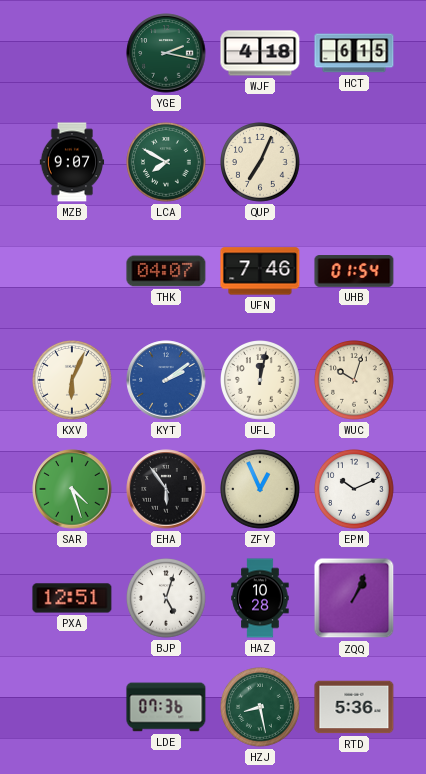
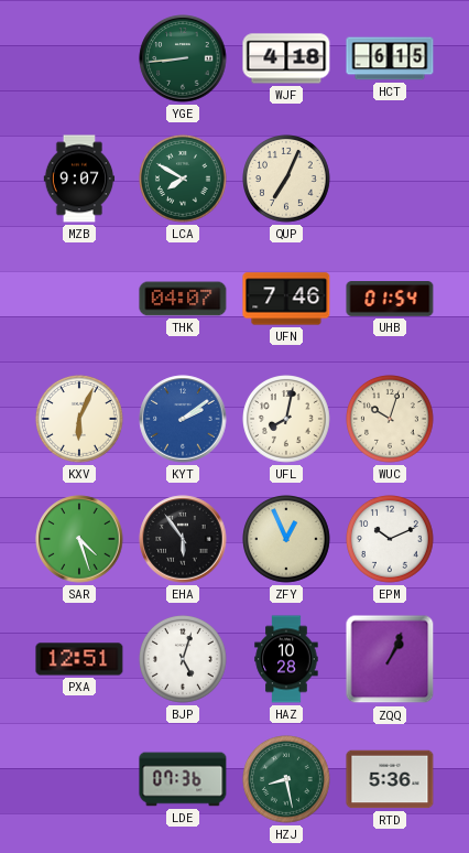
YGE: 2:17 -> 8:44 (183, 58)
UFL: 12:02 -> 8:02 (287, 420)
